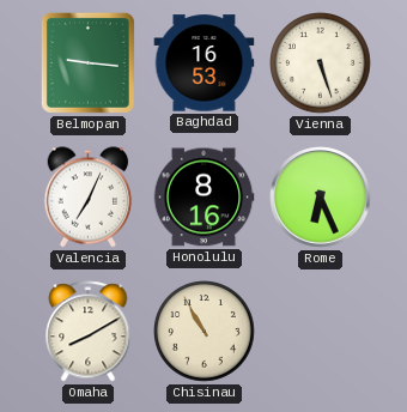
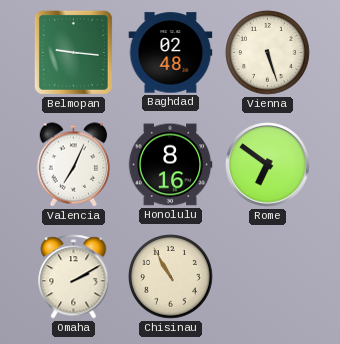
Baghdad: 16:53 -> 02:48 (171, 53)
Rome: 6:26 -> 6:51 (268, 165)
Omaha: 8:10 -> 2:10 (74, 277)
